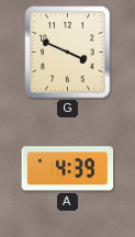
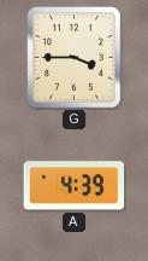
G: 3:49 -> 3:45 (75, 58)
